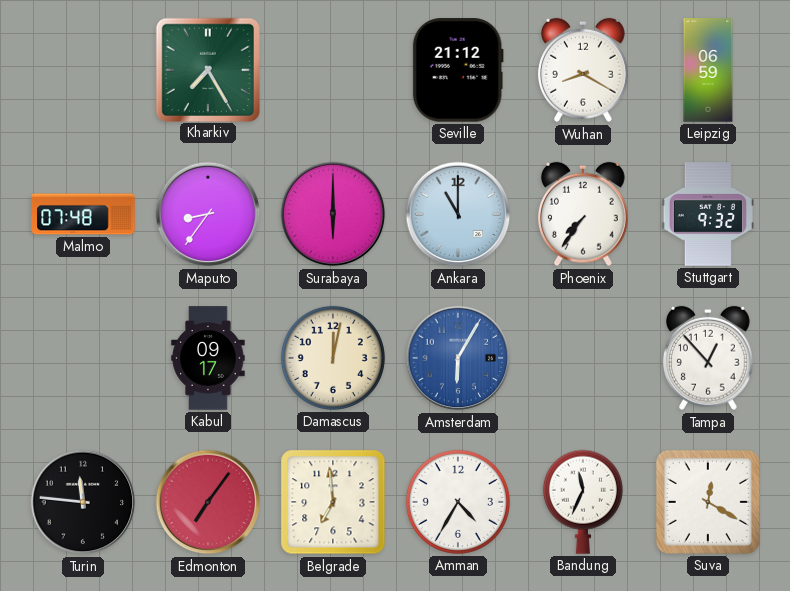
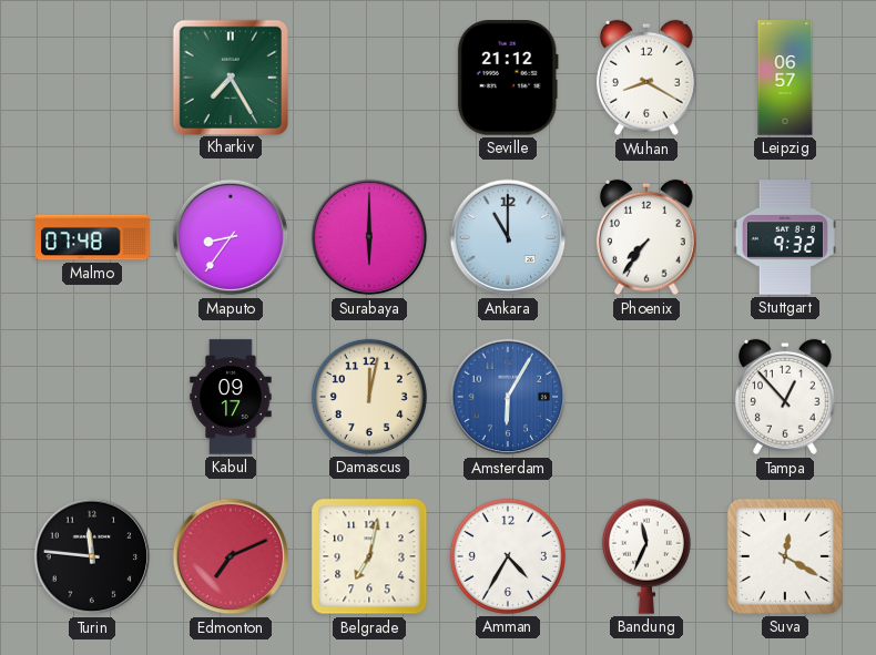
Leipzig: 06:59 -> 06:57 (785, 78)
Edmonton: 7:06 -> 7:11 (231, 556)
Belgrade: 6:59 -> 7:02 (369, 556)
